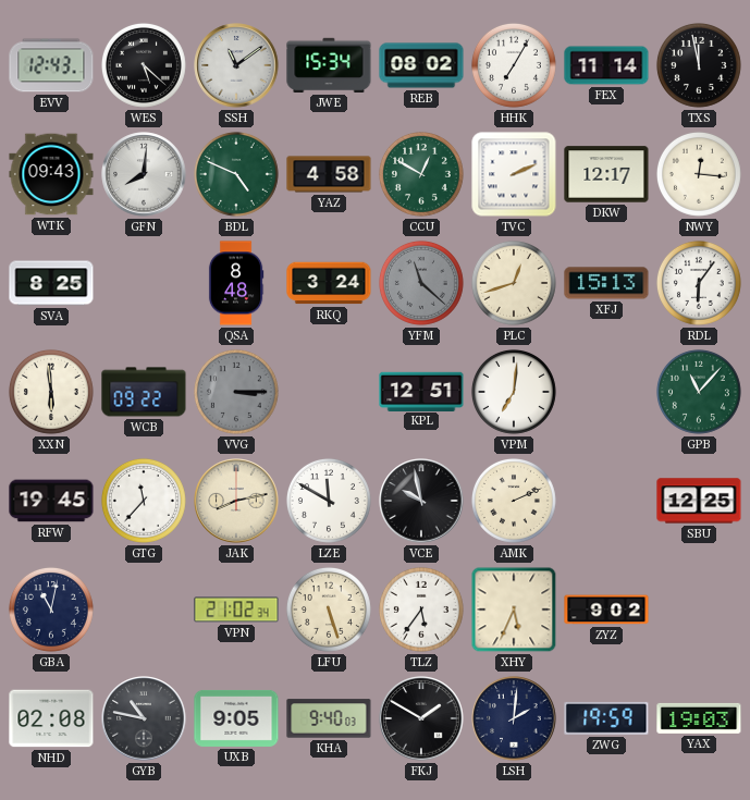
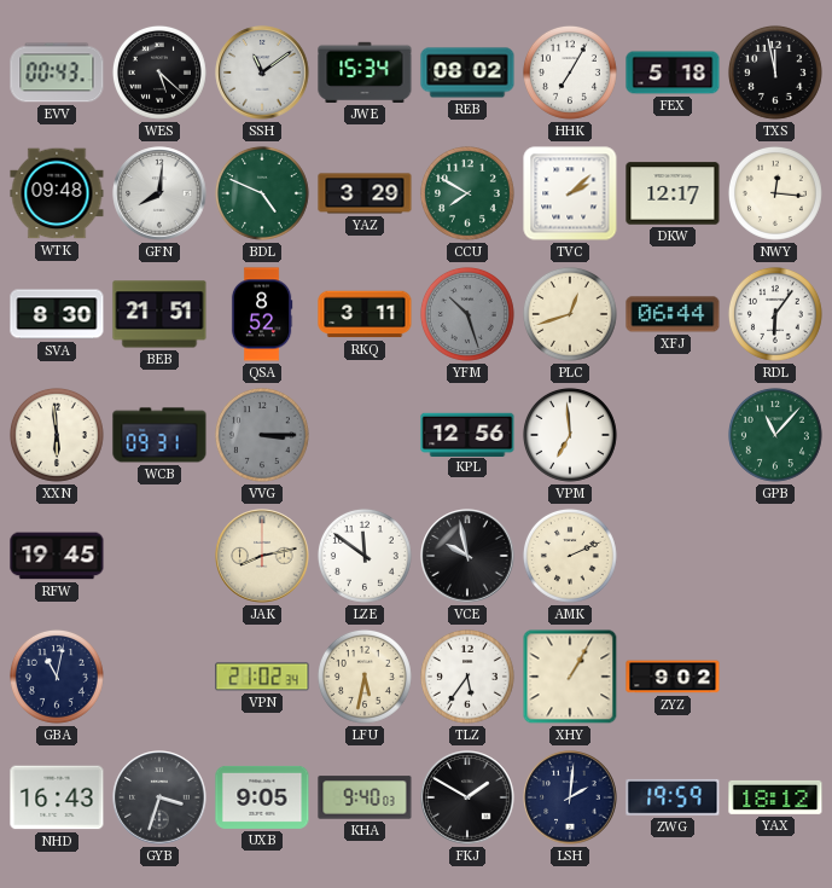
EVV: 12:43 -> 00:43 (57, 72)
FEX: 11:14 -> 5:18 (673, 72)
WTK: 09:43 -> 09:48 (57, 193)
YAZ: 4:58 -> 3:29 (365, 193)
CCU: 12:50 -> 7:50 (467, 193)
TVC: 2:11 -> 2:08 (570, 193)
SVA: 8:25 -> 8:30 (57, 314)
BEB: none -> 21:51 (159, 314)
QSA: 8:48 -> 8:52 (262, 314)
RKQ: 3:24 -> 3:11 (365, 314)
YFM: 11:22 -> 10:27 (467, 314)
XFJ: 15:13 -> 06:44 (673, 314)
WCB: 09:22 -> 09:31 (159, 435)
KPL: 12:51 -> 12:56 (467, 434)
VPM: 7:01 -> 6:59 (570, 435)
GTG: 11:37 -> none (144, 501)
LZE: 11:50 -> 11:51 (365, 556)
SBU: 12:25 -> none (699, 501)
LFU: 5:27 -> 5:32 (365, 677)
XHY: 5:34 -> 1:05 (570, 677)
NHD: 02:08 -> 16:43 (57, 797)
GYB: 10:47 -> 3:33 (159, 797)
YAX: 19:03 -> 18:12 (775, 797)
